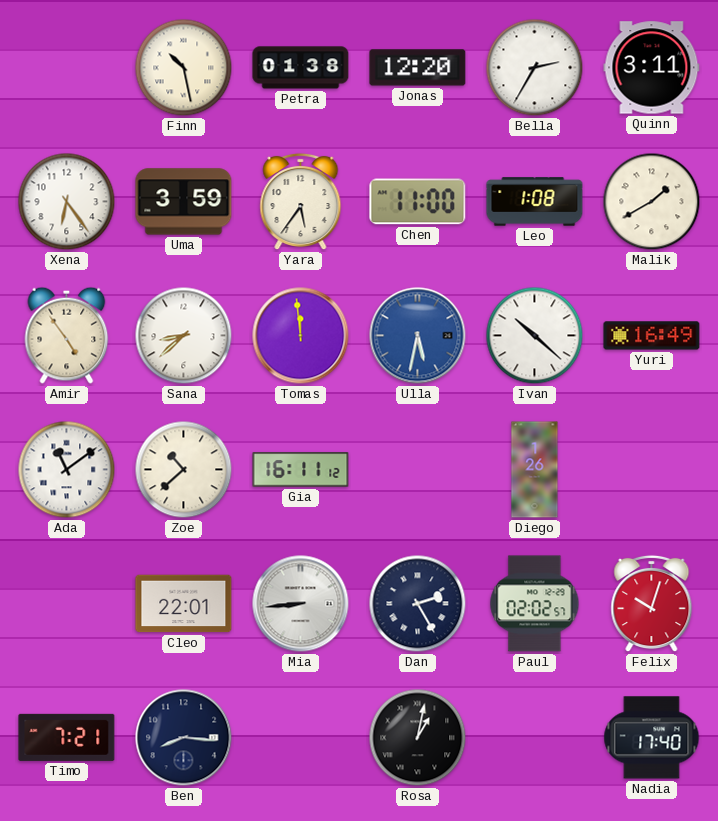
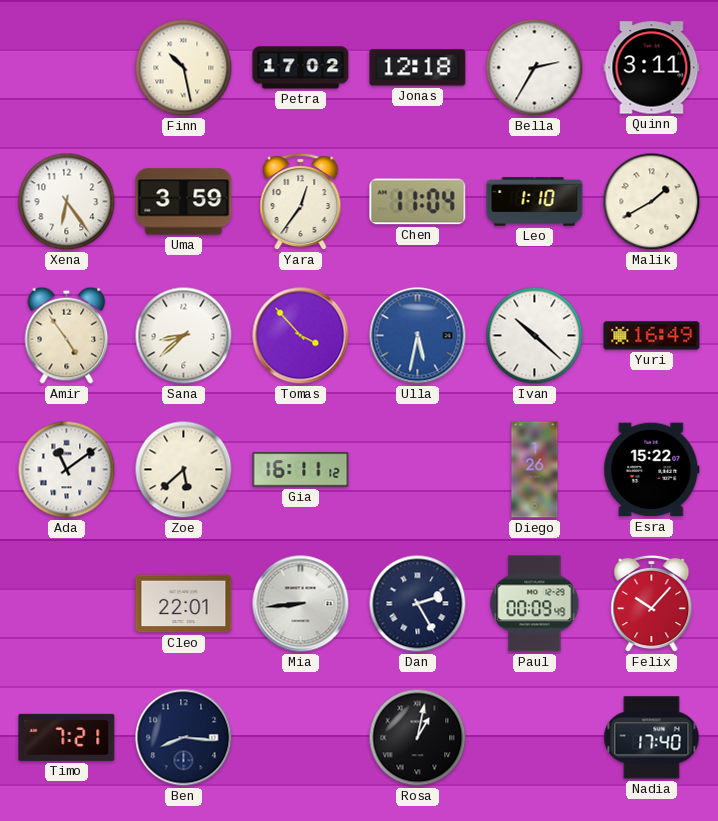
Petra: 01:38 -> 17:02 (301, 68)
Jonas: 12:20 -> 12:18 (418, 68)
Yara: 5:36 -> 12:36 (301, 202)
Chen: 11:00 -> 11:04 (418, 202)
Leo: 1:08 -> 1:10 (535, 202)
Tomas: 11:59 -> 3:53 (301, 336)
Zoe: 10:38 -> 5:38 (184, 470)
Esra: none -> 15:22 (652, 470)
Paul: 02:02 -> 00:09 (535, 604)
Felix: 10:03 -> 10:07 (652, 604)
